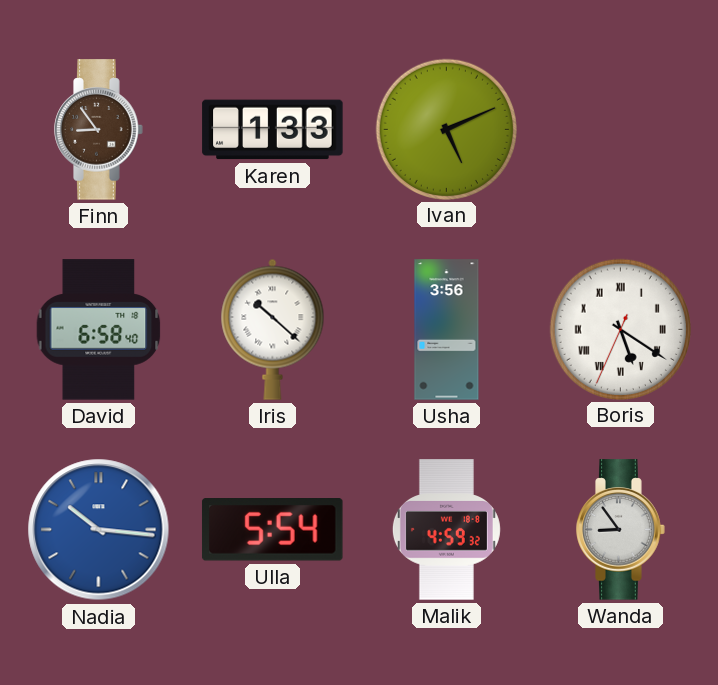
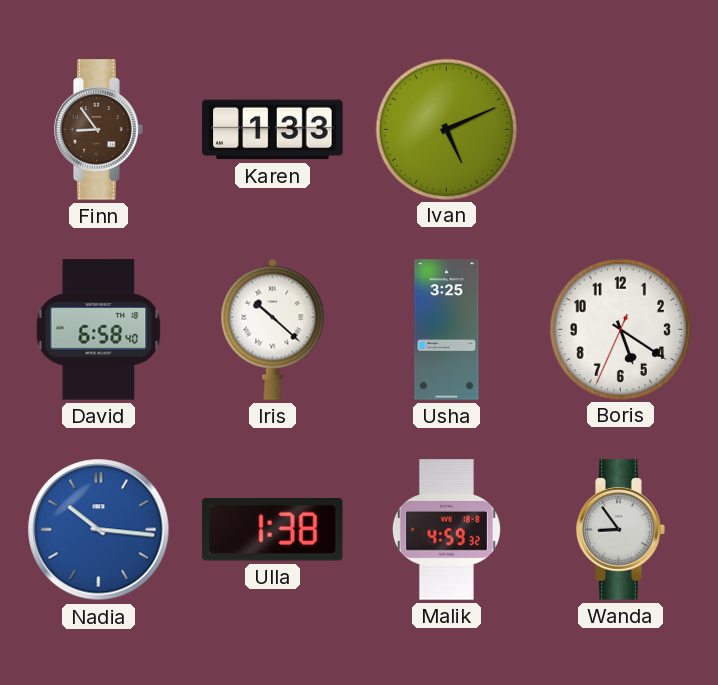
Usha: 3:56 -> 3:25 (447, 330)
Boris numerals: Roman -> Arabic (620, 329)
Ulla: 5:54 -> 1:38 (272, 530)
